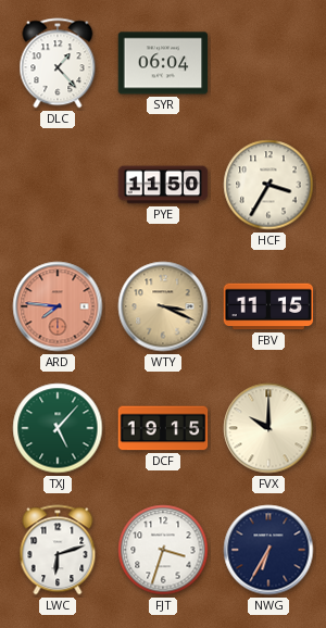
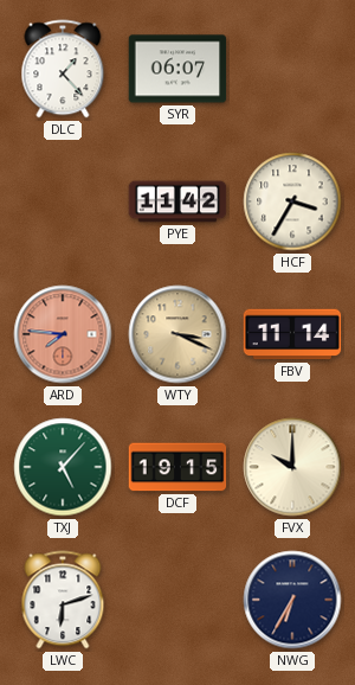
SYR: 06:04 -> 06:07 (177, 69)
PYE: 11:50 -> 11:42 (177, 201)
FBV: 11:15 -> 11:14 (292, 334)
FJT: 3:33 -> none (163, 550)
